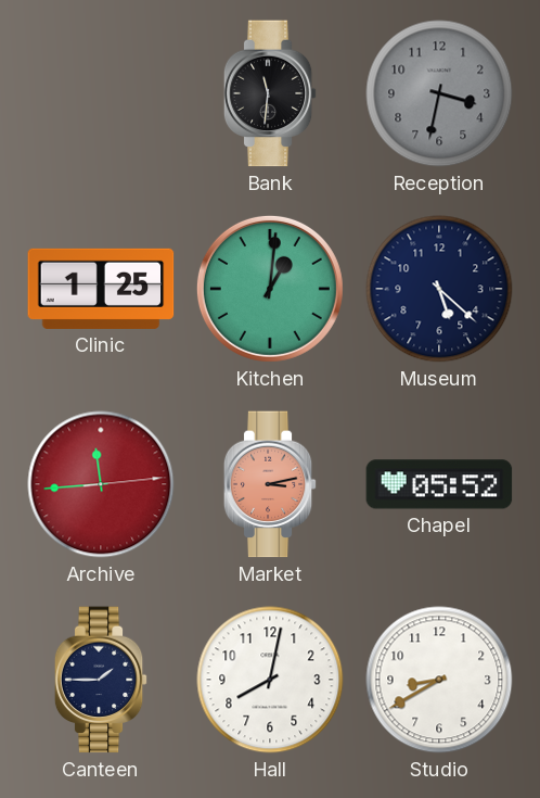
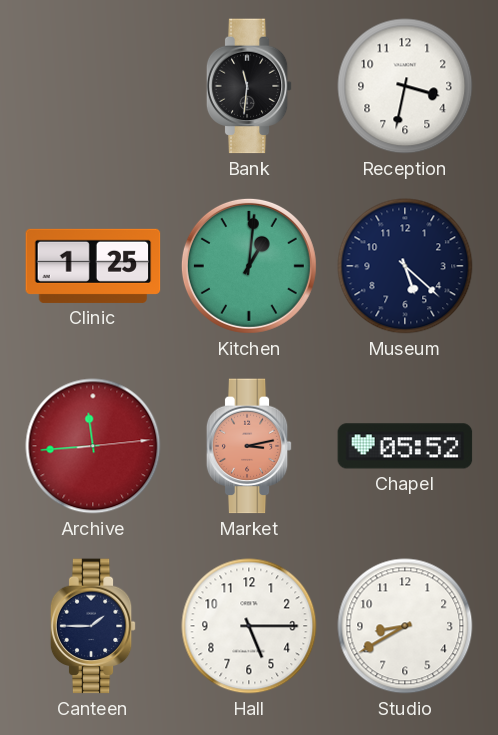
Reception dial: grey -> white (405, 86)
Hall: 8:02 -> 5:15 (249, 626)
